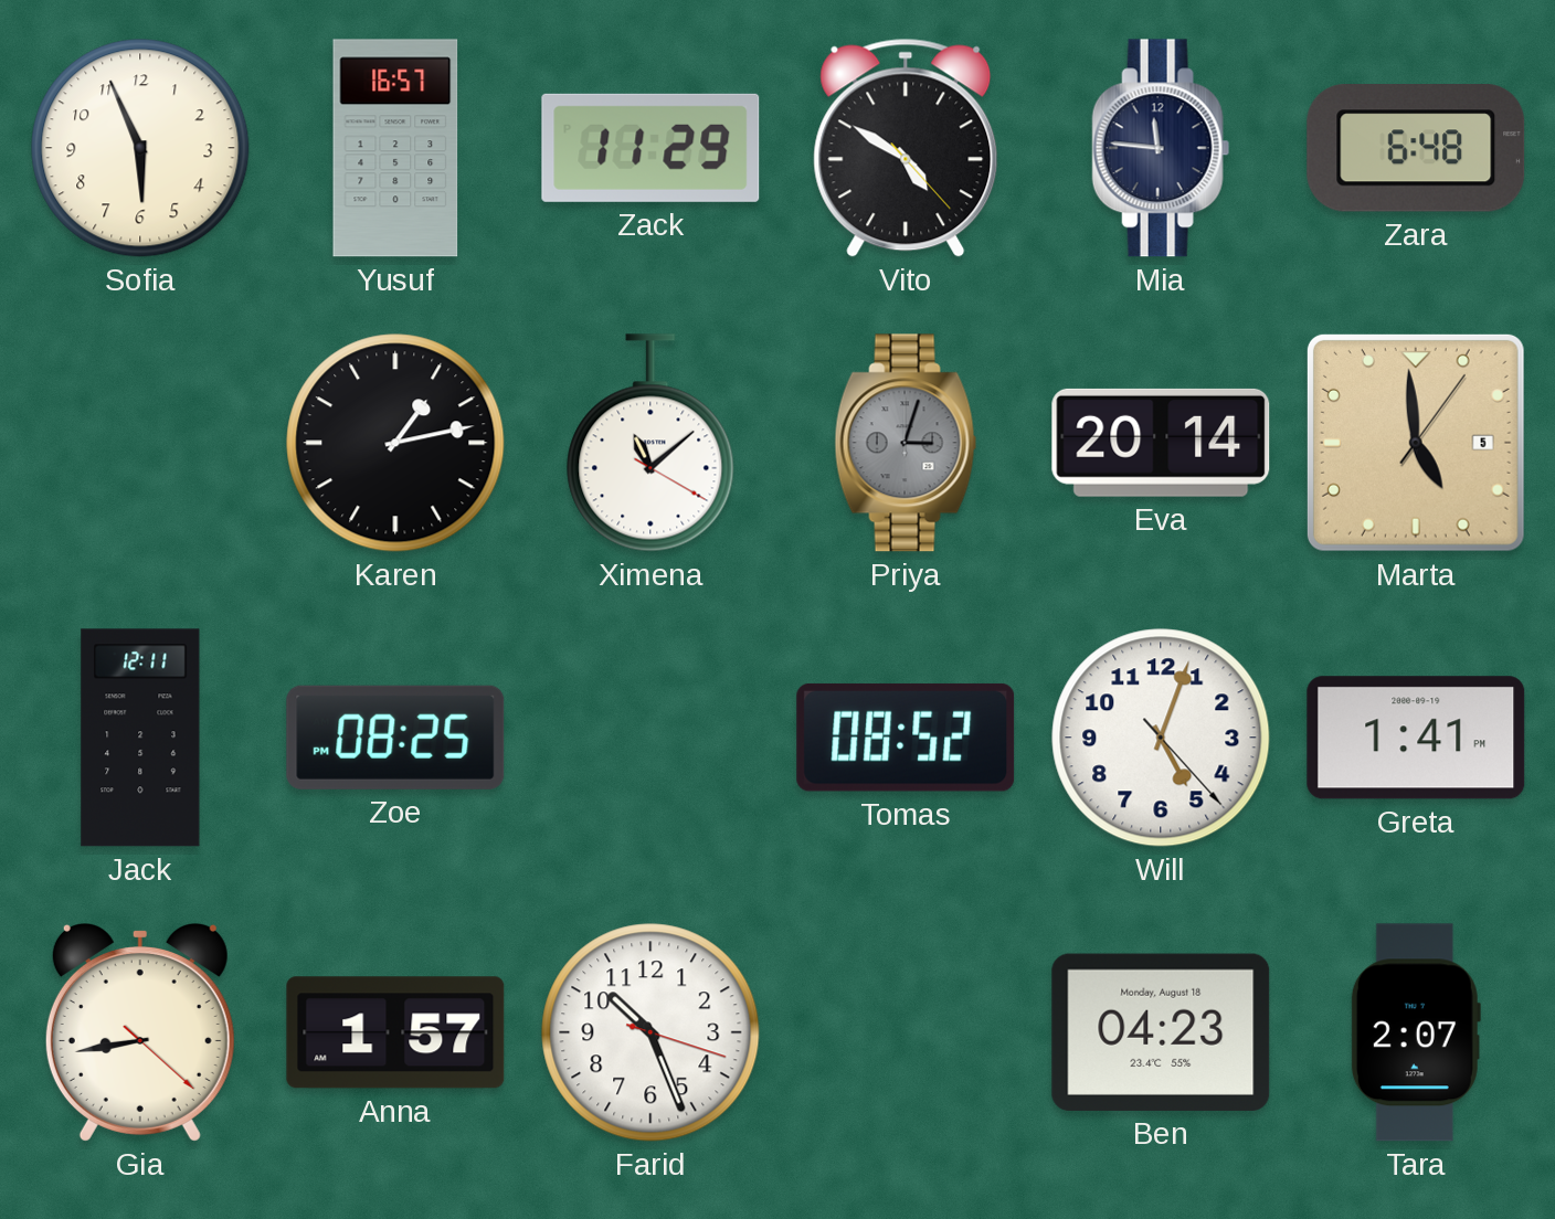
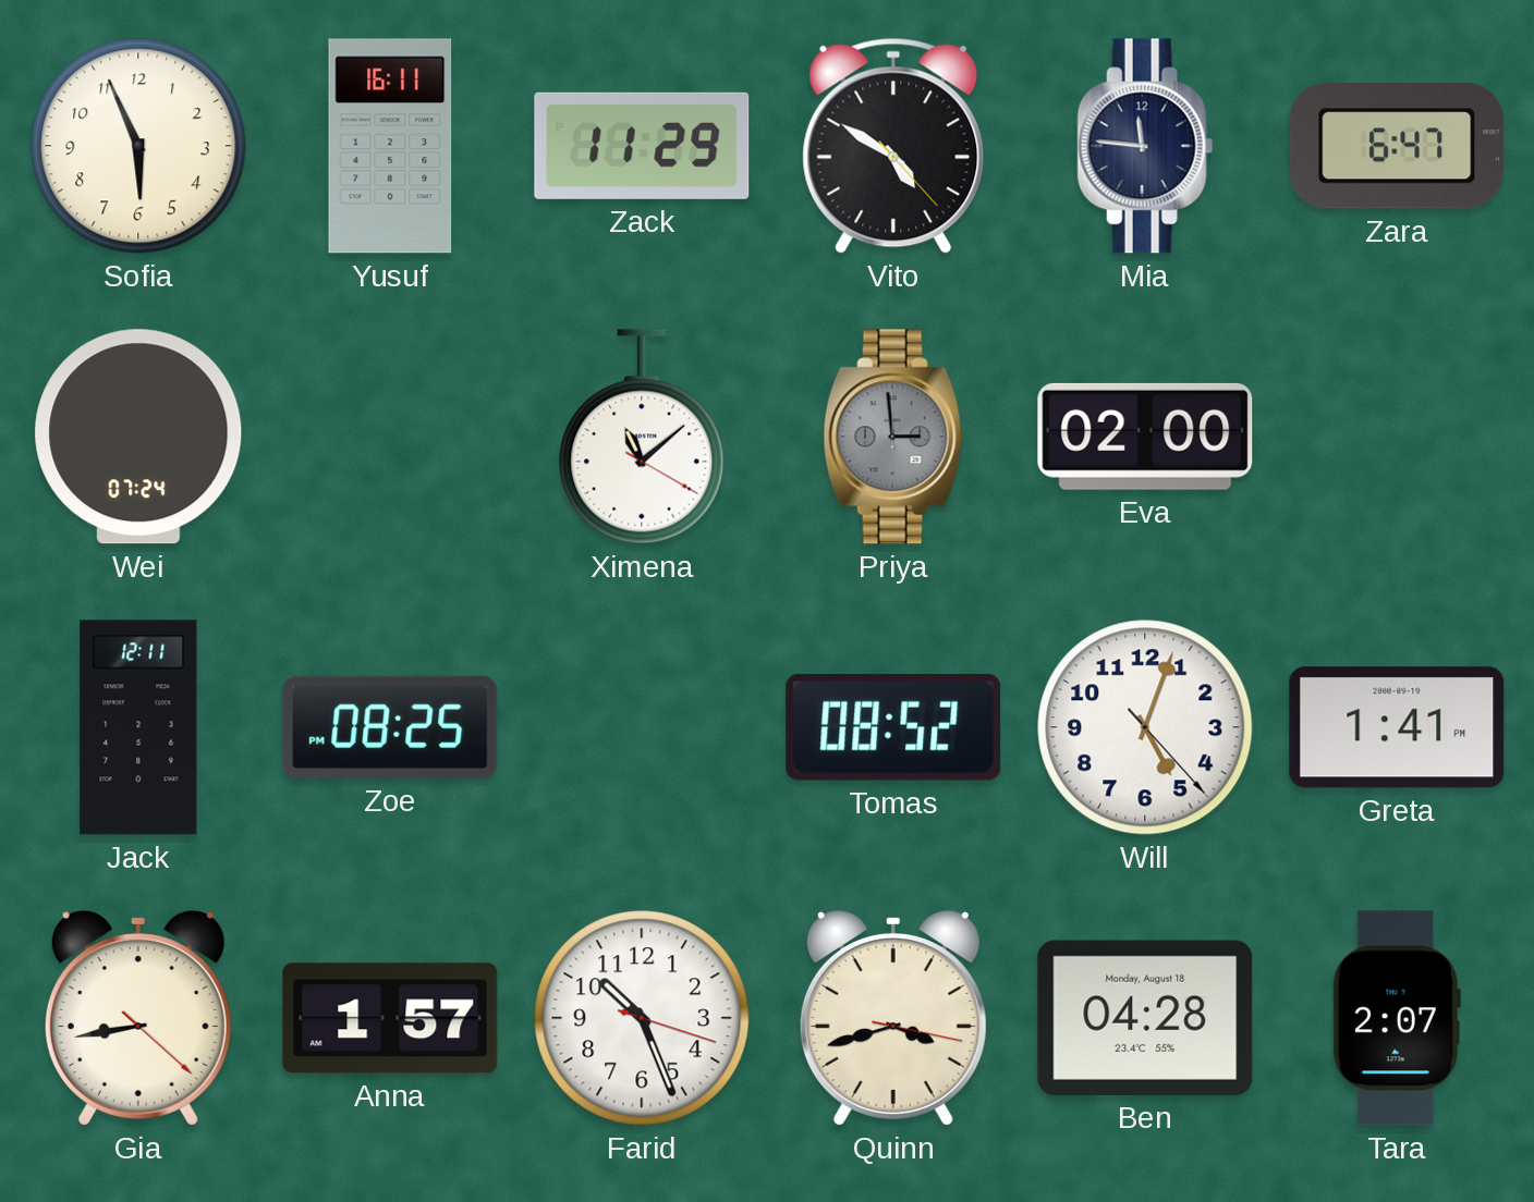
Yusuf: 16:57 -> 16:11 (390, 146)
Zara: 6:48 -> 6:47 (1397, 147)
Wei: none -> 07:24 (138, 437)
Karen: 1:13 -> none (395, 443)
Priya: 3:03 -> 2:59 (893, 437)
Eva: 20:14 -> 02:00 (1145, 437)
Marta: 4:59 -> none (1416, 443)
Quinn: none -> 3:42 (893, 1019)
Ben: 04:23 -> 04:28 (1145, 1018)
